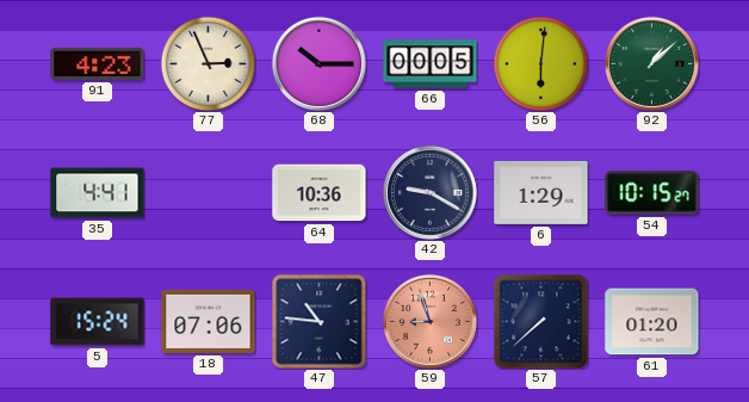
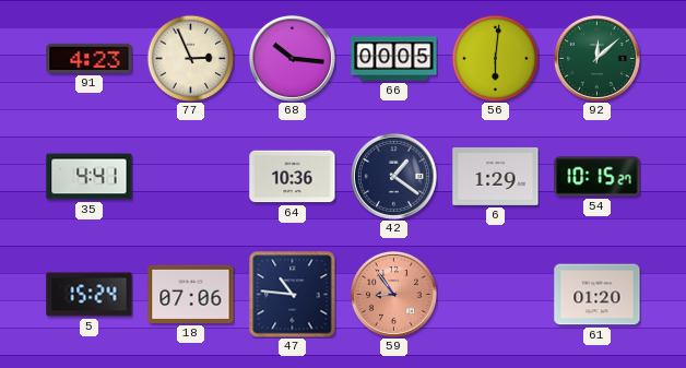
68: 10:15 -> 10:16 (292, 58)
92: 1:08 -> 12:08 (596, 58)
42: 9:20 -> 1:21 (393, 176)
59: 8:57 -> 8:54 (393, 294)
57: 7:38 -> none (540, 321)
